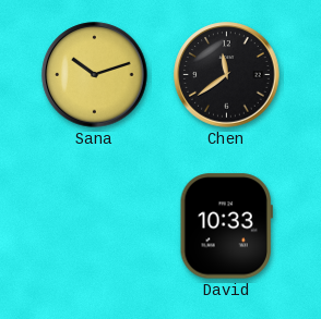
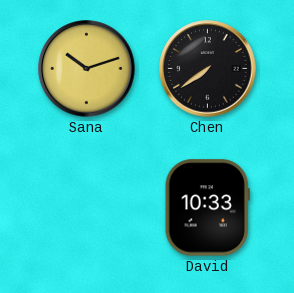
Chen: 11:39 -> 7:39 (208, 69)
